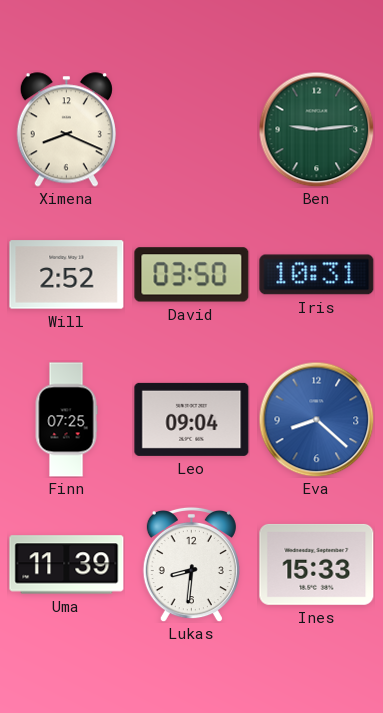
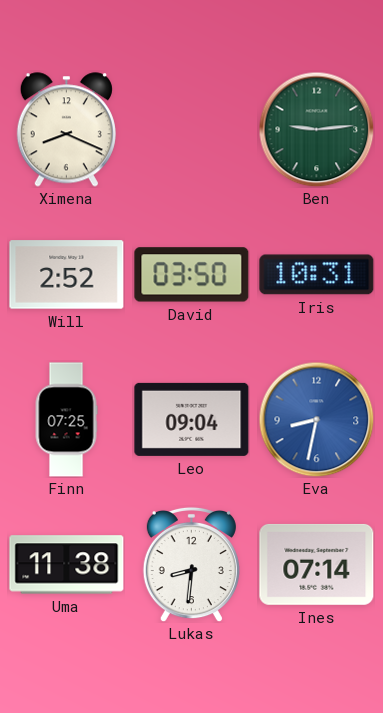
Eva: 8:22 -> 8:32 (316, 419)
Uma: 11:39 -> 11:38 (67, 565)
Ines: 15:33 -> 07:14 (317, 564)
